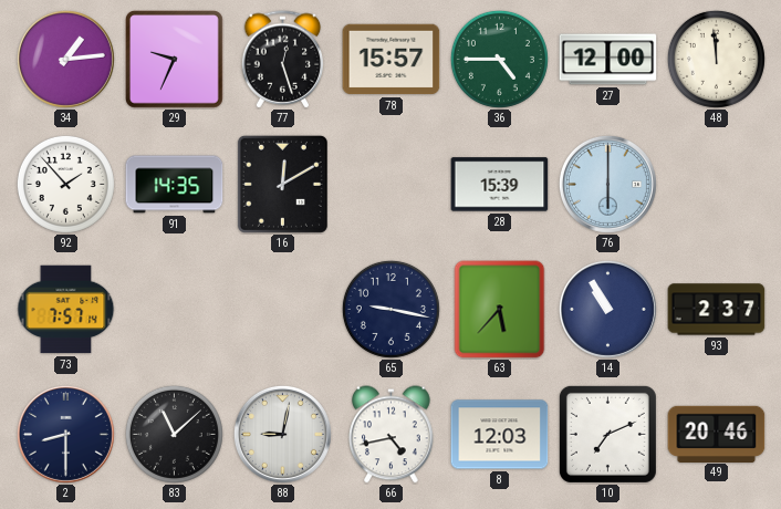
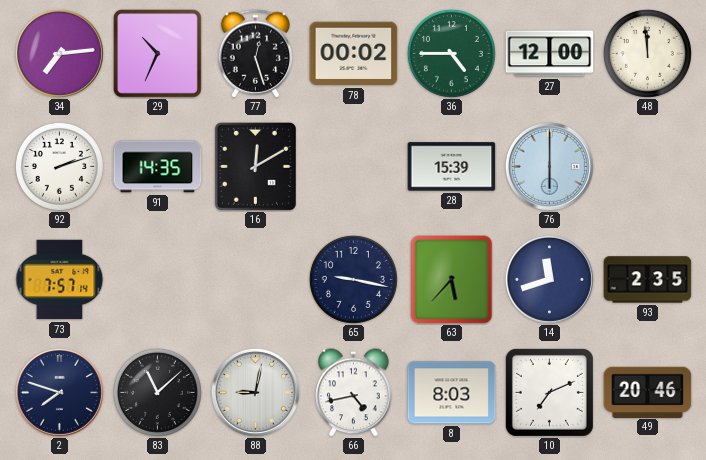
34: 1:14 -> 7:14 (59, 53)
29: 9:34 -> 10:34 (158, 54)
78: 15:57 -> 00:02 (354, 54)
92: 1:53 -> 2:12 (59, 166)
14: 10:55 -> 11:42 (549, 279)
93: 2:37 -> 2:35 (648, 280)
2: 8:30 -> 7:48 (59, 392)
8: 12:03 -> 8:03 (452, 393)
